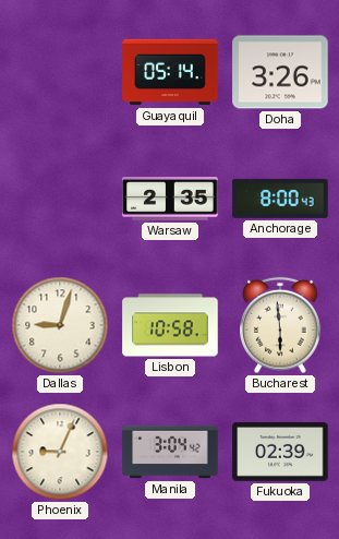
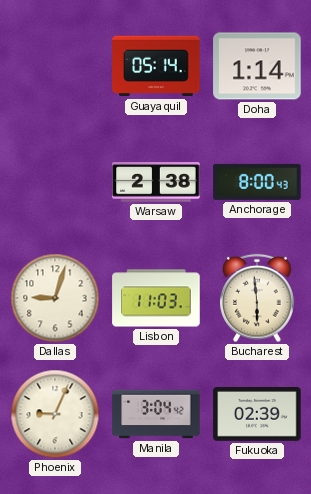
Doha: 3:26 -> 1:14 (257, 66)
Warsaw: 2:35 -> 2:38 (156, 182)
Lisbon: 10:58 -> 11:03 (156, 298)
